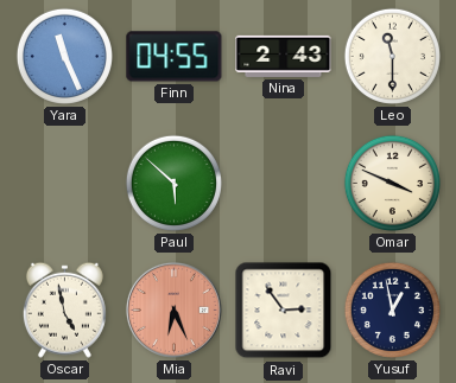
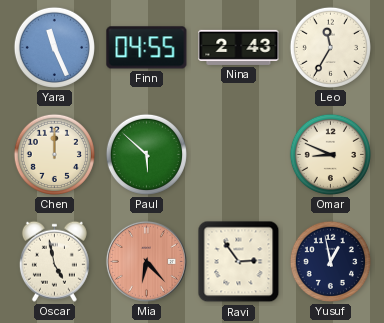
Leo: 11:30 -> 11:35 (330, 47)
Chen: none -> 12:00 (54, 154)
Omar: 3:49 -> 8:49 (330, 154)
Mia: 6:26 -> 6:23 (146, 261)
